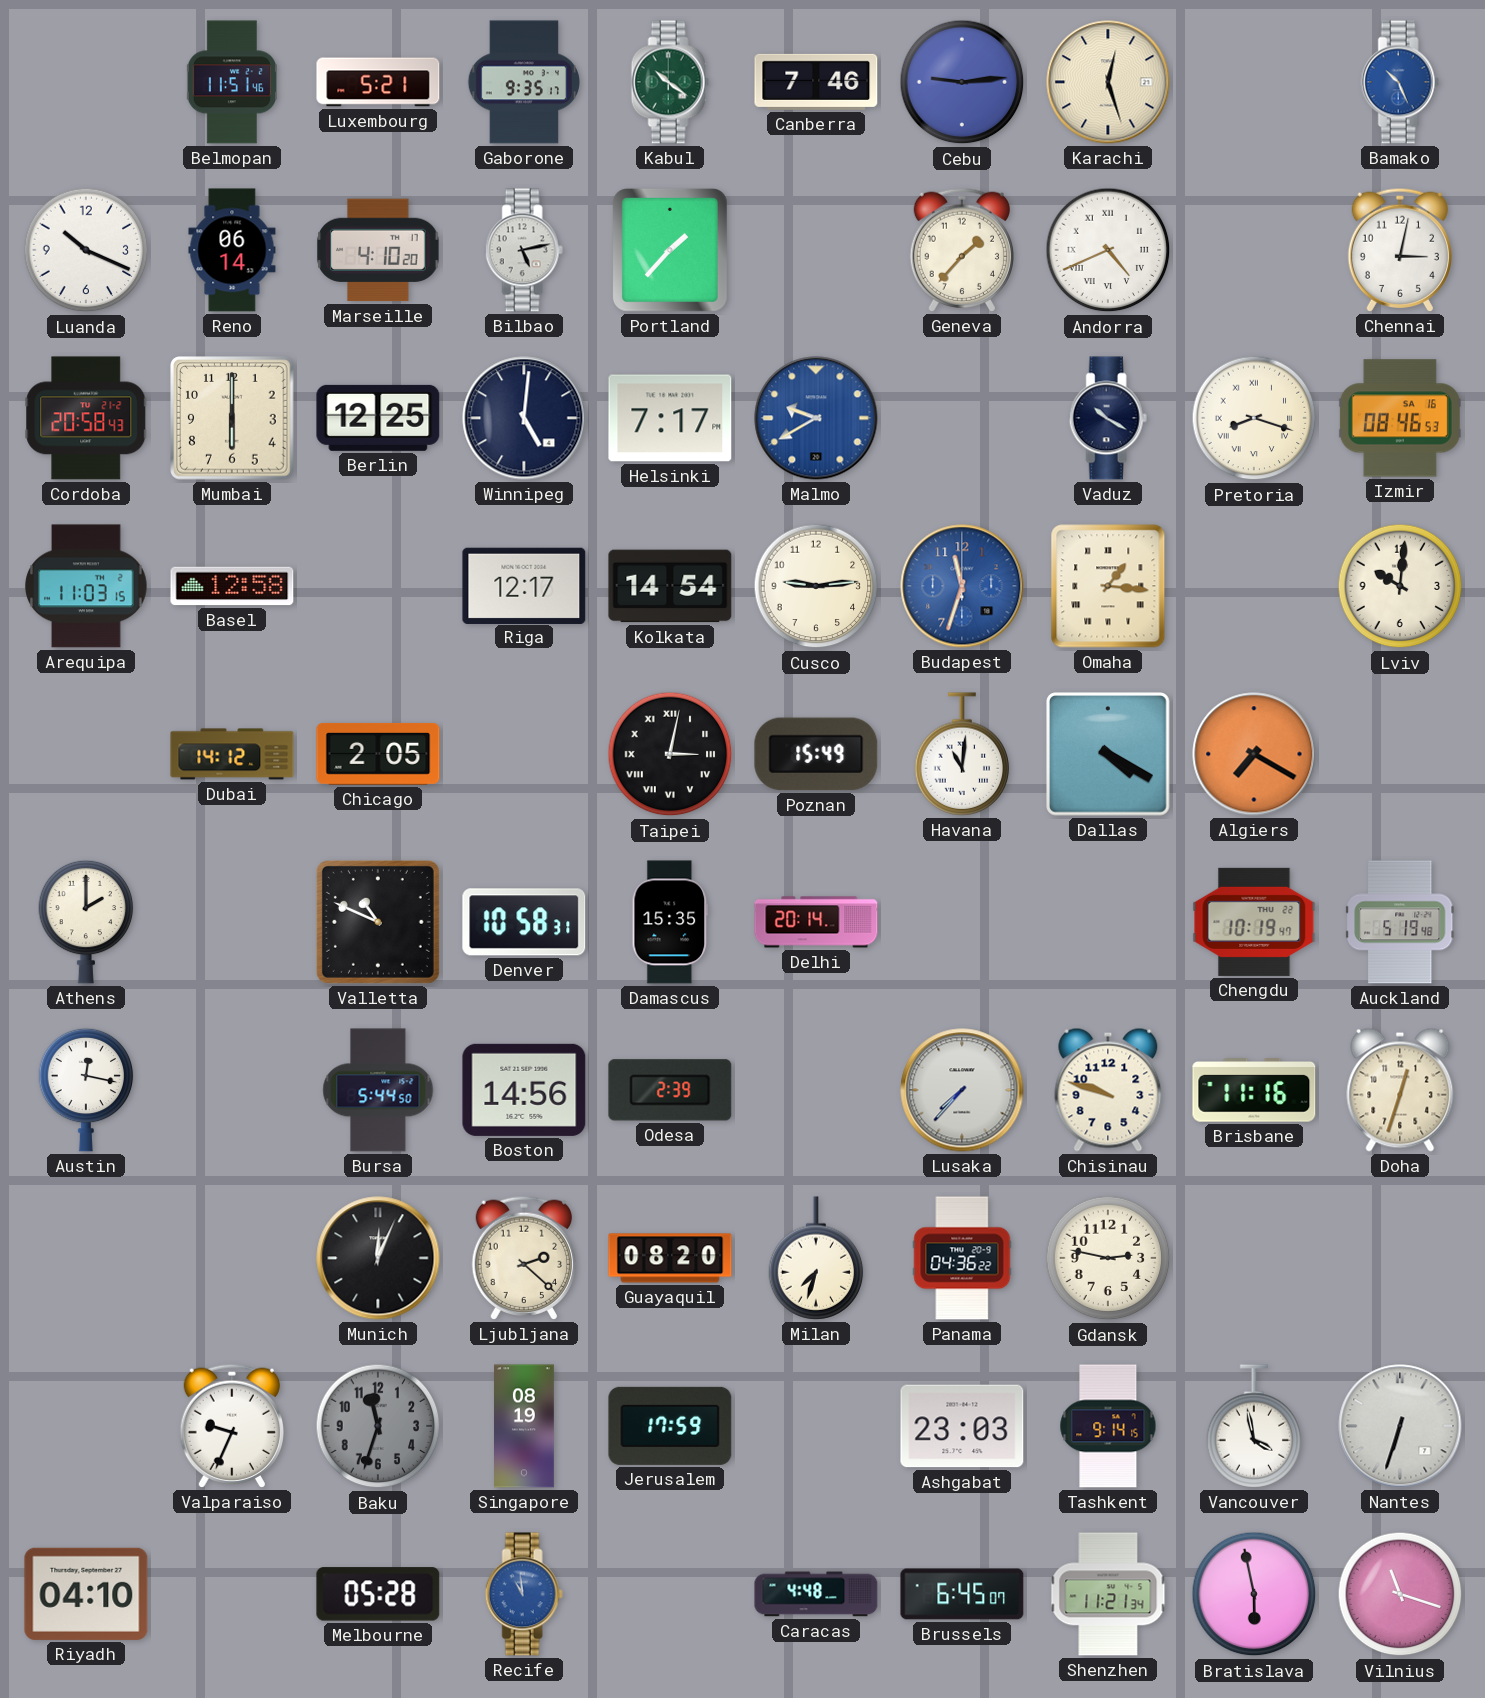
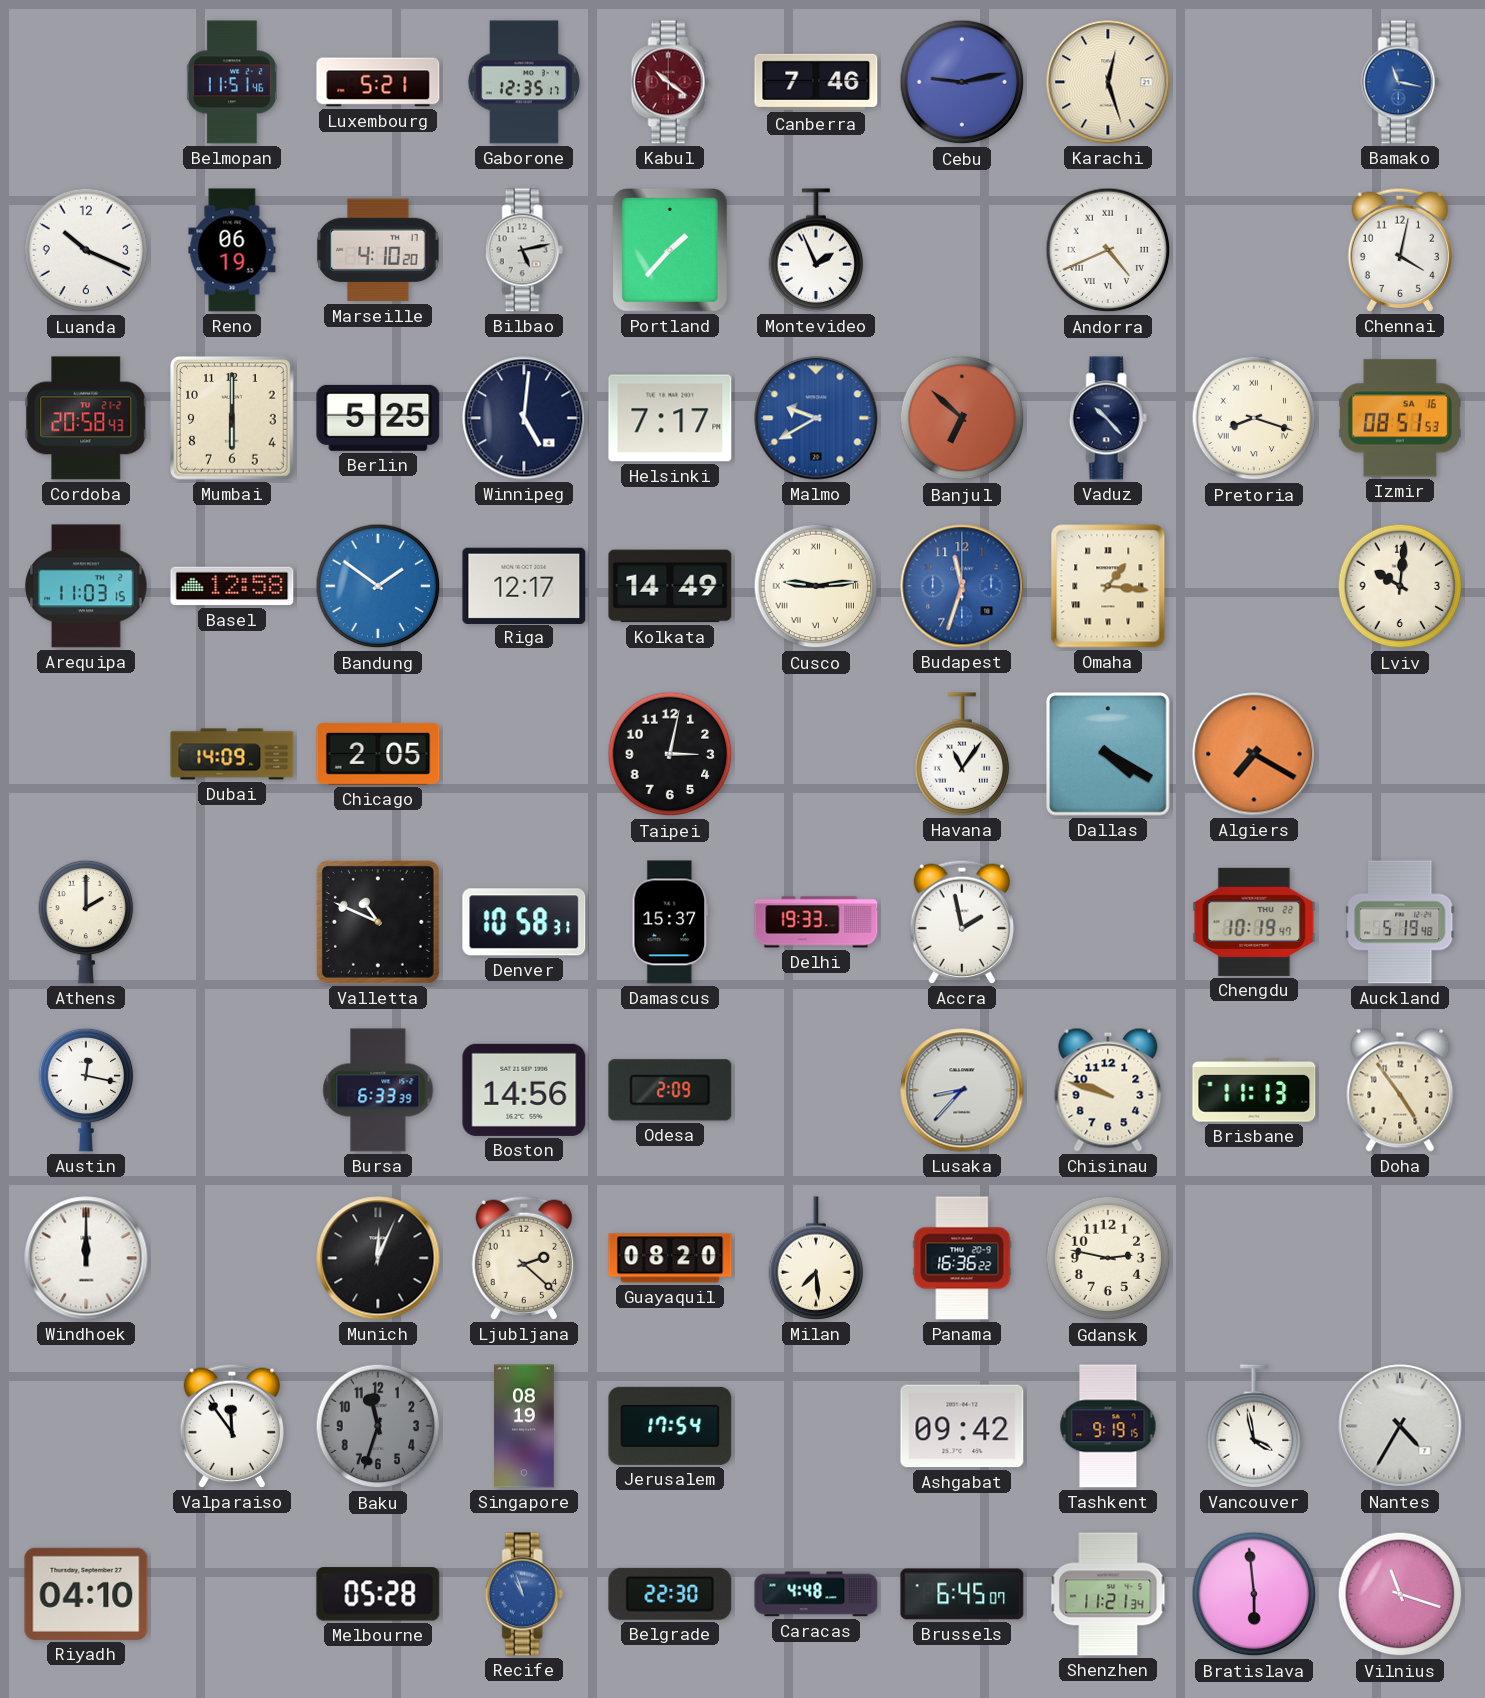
Gaborone: 9:35 -> 12:35 (524, 82)
Kabul dial: green -> burgundy (670, 82)
Cebu: 9:14 -> 9:13 (962, 82)
Bamako: 10:26 -> 11:17 (1400, 82)
Reno: 06:14 -> 06:19 (232, 250)
Montevideo: none -> 1:56 (816, 250)
Geneva: 1:37 -> none (961, 250)
Chennai: 3:02 -> 4:02 (1399, 250)
Berlin: 12:25 -> 5:25 (378, 418)
Banjul: none -> 6:52 (962, 418)
Vaduz: 10:20 -> 10:23 (1108, 418)
Izmir: 08:46 -> 08:51 (1400, 418)
Bandung: none -> 1:51 (378, 586)
Kolkata: 14:54 -> 14:49 (670, 586)
Cusco numerals: Arabic -> Roman (816, 586)
Dubai: 14:12 -> 14:09 (232, 754)
Taipei numerals: Roman -> Arabic (670, 754)
Poznan: 15:49 -> none (816, 754)
Havana: 11:01 -> 11:06 (962, 754)
Damascus: 15:35 -> 15:37 (670, 922)
Delhi: 20:14 -> 19:33 (816, 922)
Accra: none -> 1:58 (961, 922)
Bursa: 5:44 -> 6:33 (378, 1090)
Odesa: 2:39 -> 2:09 (670, 1090)
Lusaka: 7:37 -> 8:37 (962, 1090)
Brisbane: 11:16 -> 11:13 (1254, 1091)
Doha: 12:33 -> 4:54 (1400, 1090)
Windhoek: none -> 12:00 (86, 1258)
Milan: 7:33 -> 7:29 (816, 1258)
Panama: 04:36 -> 16:36 (962, 1258)
Valparaiso: 9:34 -> 11:54 (231, 1426)
Jerusalem: 17:59 -> 17:54 (670, 1426)
Ashgabat: 23:03 -> 09:42 (962, 1426)
Tashkent: 9:14 -> 9:19 (1108, 1426)
Nantes: 6:33 -> 4:35 (1400, 1426)
Recife: 10:59 -> 10:57 (524, 1594)
Belgrade: none -> 22:30 (670, 1594)
Bratislava: 5:58 -> 5:59 (1254, 1594)
